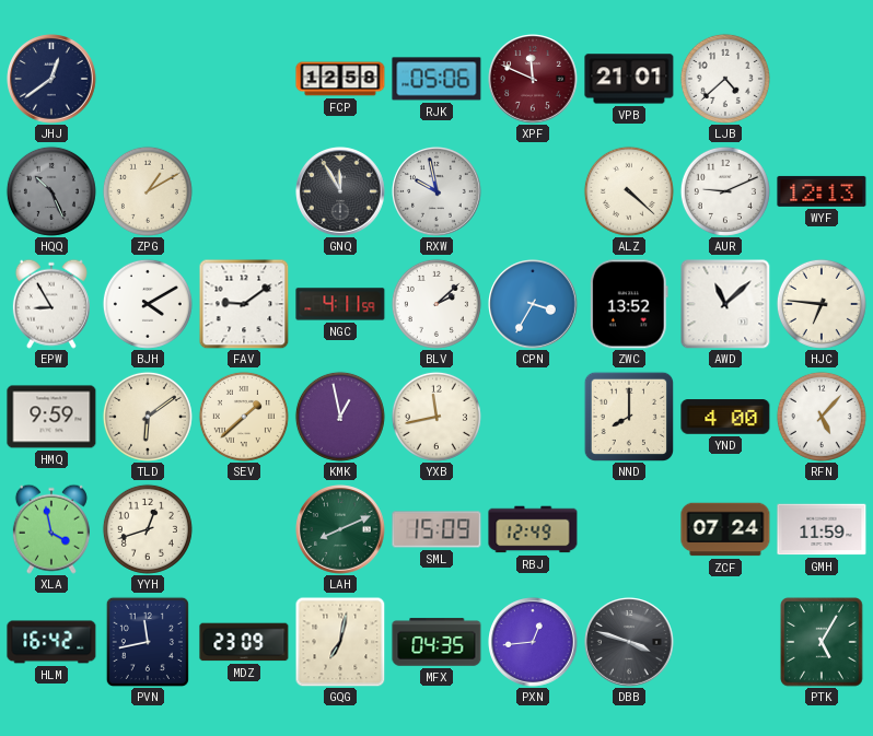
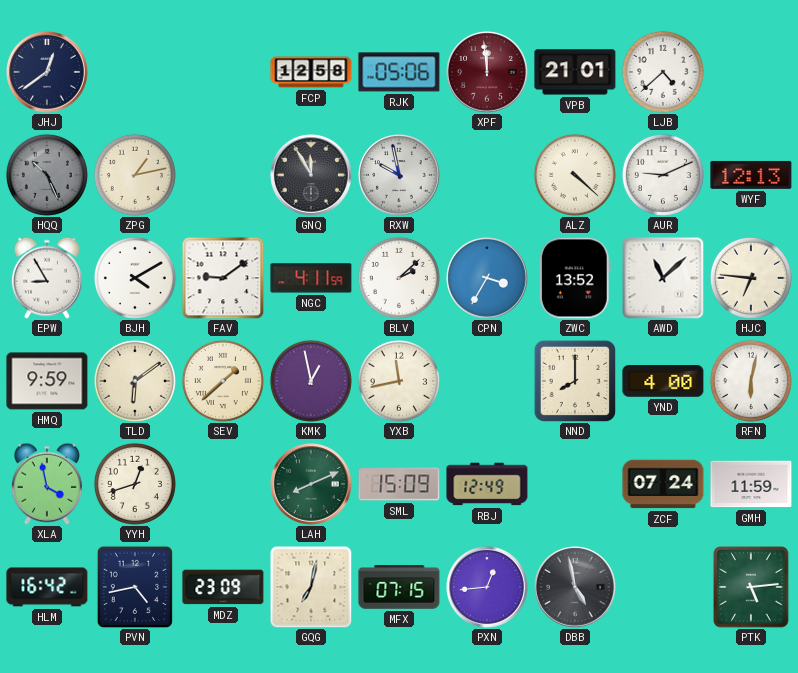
XPF: 11:49 -> 11:59 (488, 73)
ZPG: 1:10 -> 1:13 (135, 175)
RFN: 5:07 -> 6:02 (751, 381)
PVN: 11:43 -> 4:43 (135, 587)
MFX: 04:35 -> 07:15 (399, 587)
DBB: 3:48 -> 4:58 (576, 588)
PTK: 5:05 -> 5:14 (751, 587)
